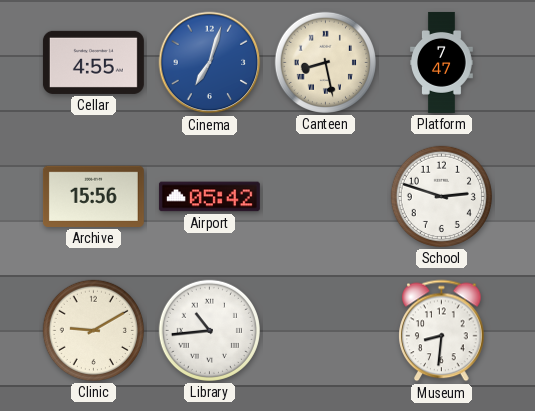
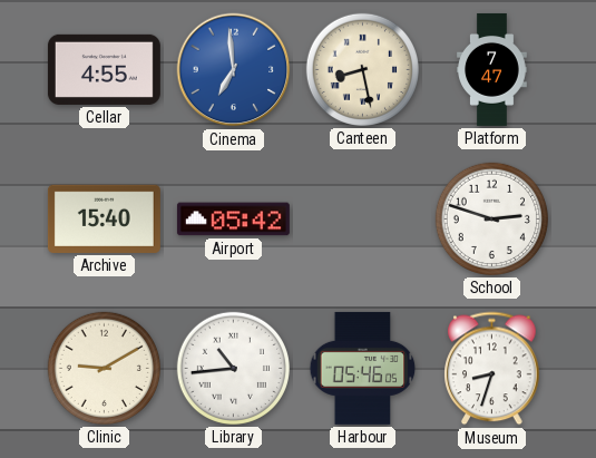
Cinema: 7:03 -> 6:59 (234, 70)
Archive: 15:56 -> 15:40 (104, 218)
Harbour: none -> 05:46 (363, 368)
Museum: 8:31 -> 8:33 (492, 369)
